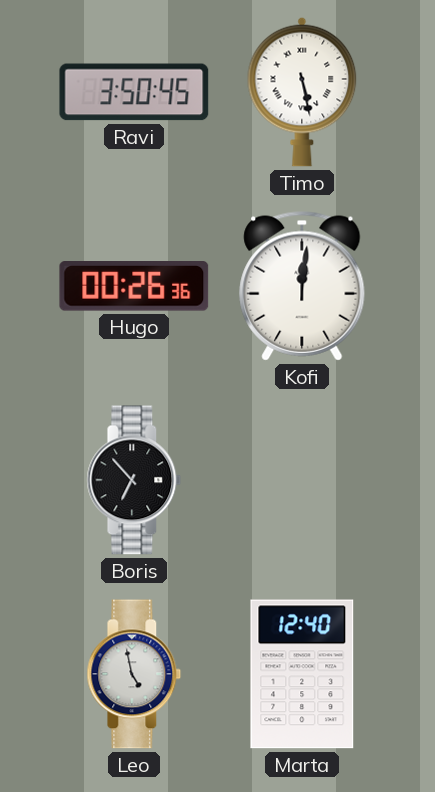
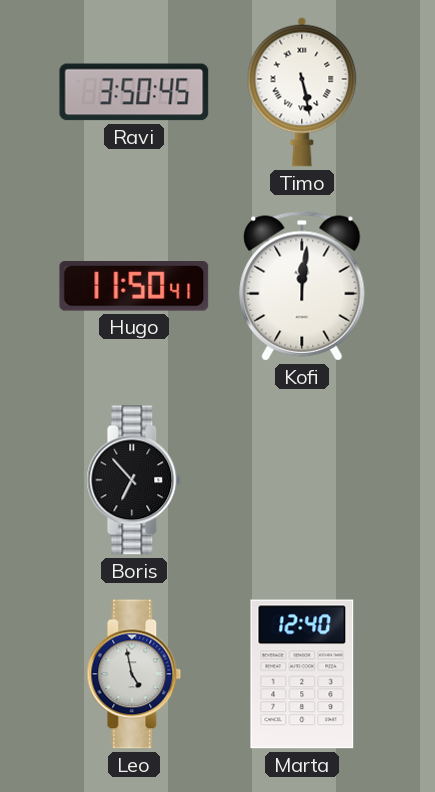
Hugo: 00:26 -> 11:50 (134, 287)
